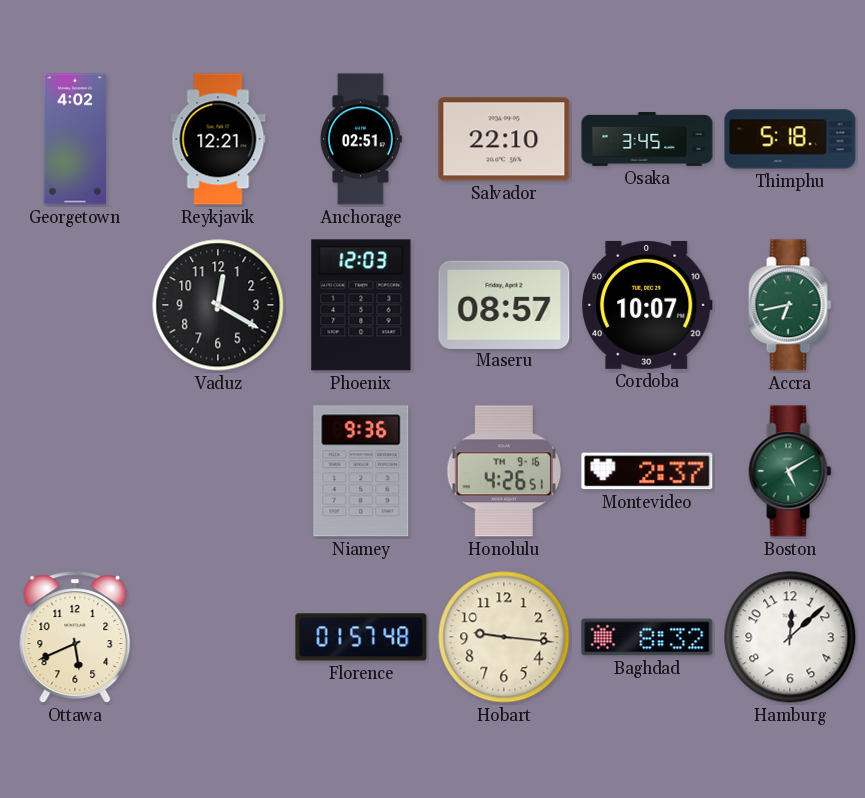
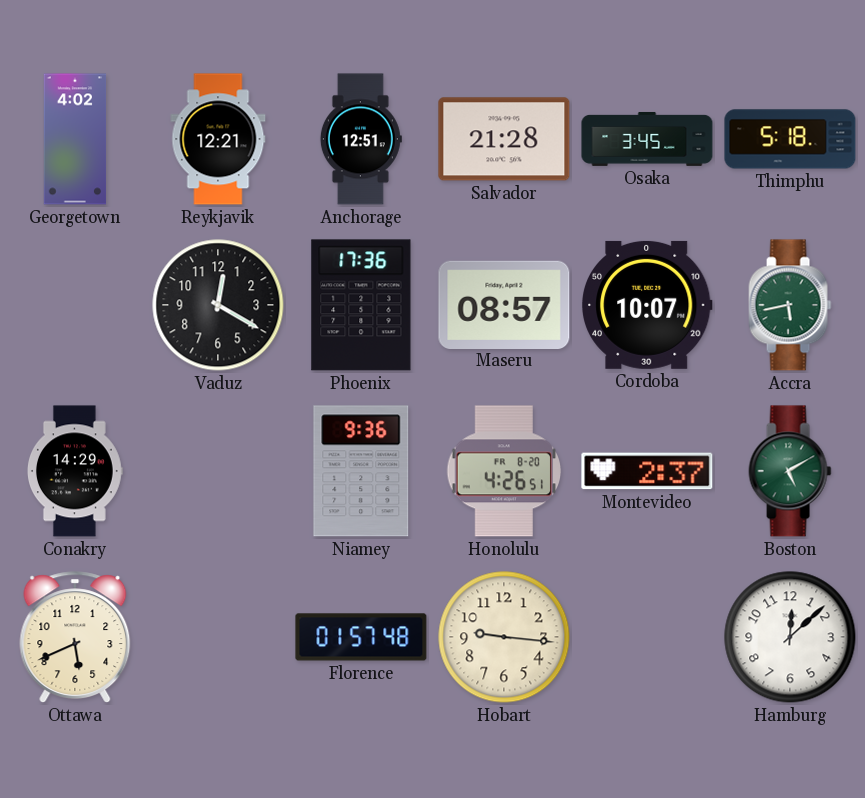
Anchorage: 02:51 -> 12:51 (361, 139)
Salvador: 22:10 -> 21:28 (504, 139)
Phoenix: 12:03 -> 17:36 (361, 305)
Accra: 6:43 -> 5:43 (790, 305)
Conakry: none -> 14:29 (75, 471)
Honolulu date: TH 9-16 -> FR 8-20 (504, 471)
Baghdad: 8:32 -> none (647, 637)
